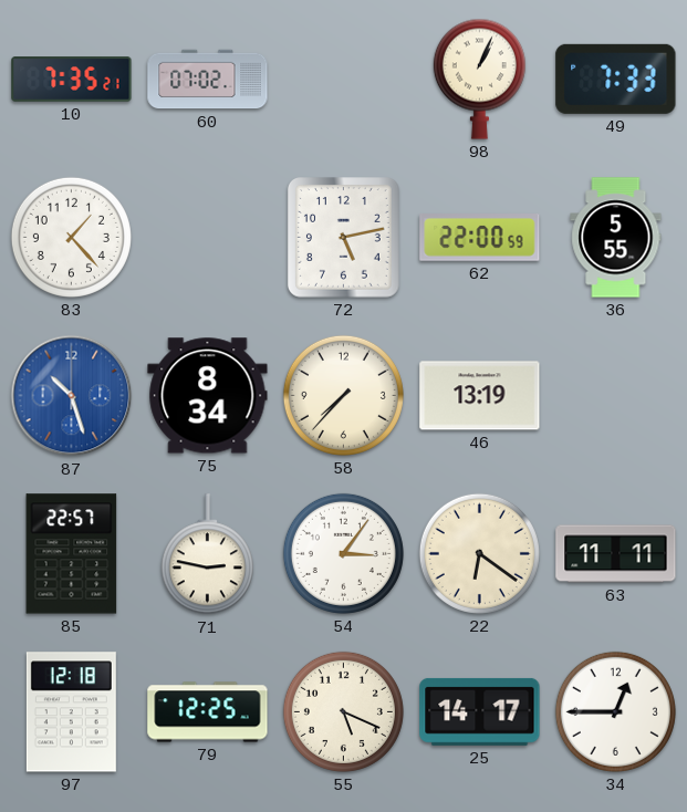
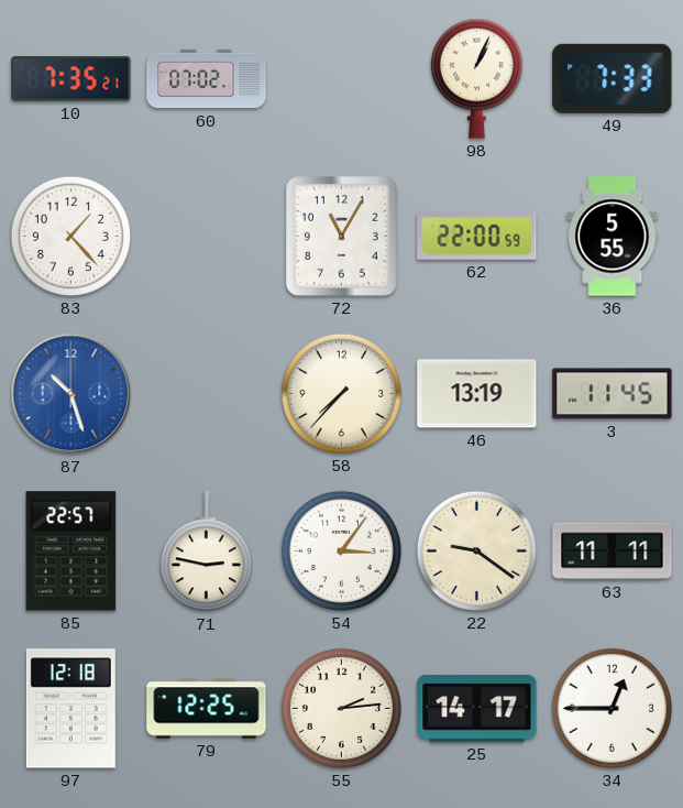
72: 5:13 -> 11:05 (342, 237)
75: 8:34 -> none (208, 396)
3: none -> 11:45 (613, 394)
22: 6:21 -> 9:21 (476, 550)
55: 5:19 -> 2:14 (341, 708)
